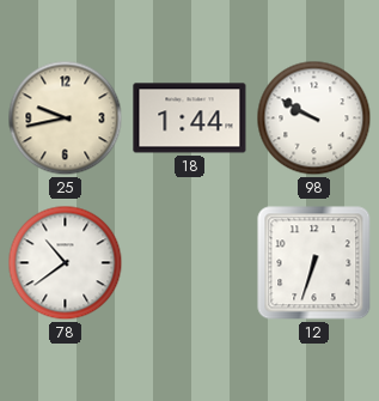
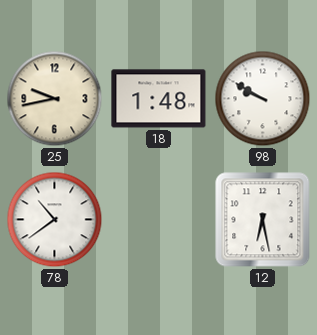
18: 1:44 -> 1:48 (159, 99)
12: 6:33 -> 6:28 (263, 220)
